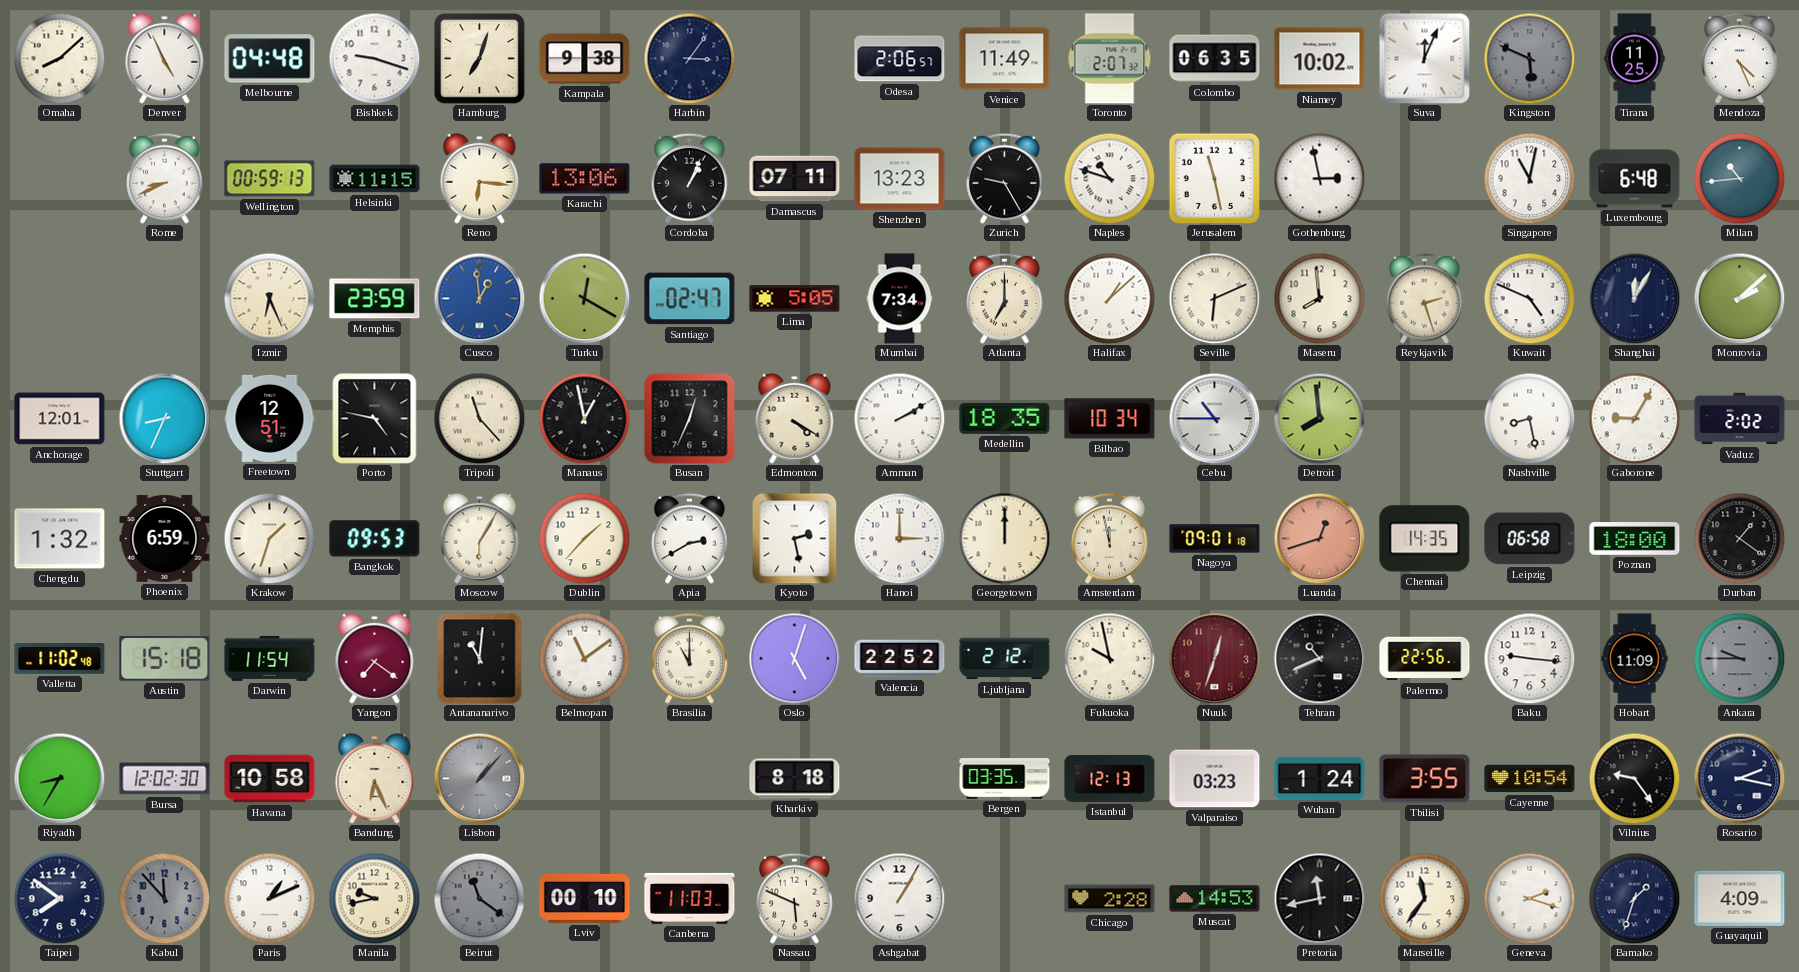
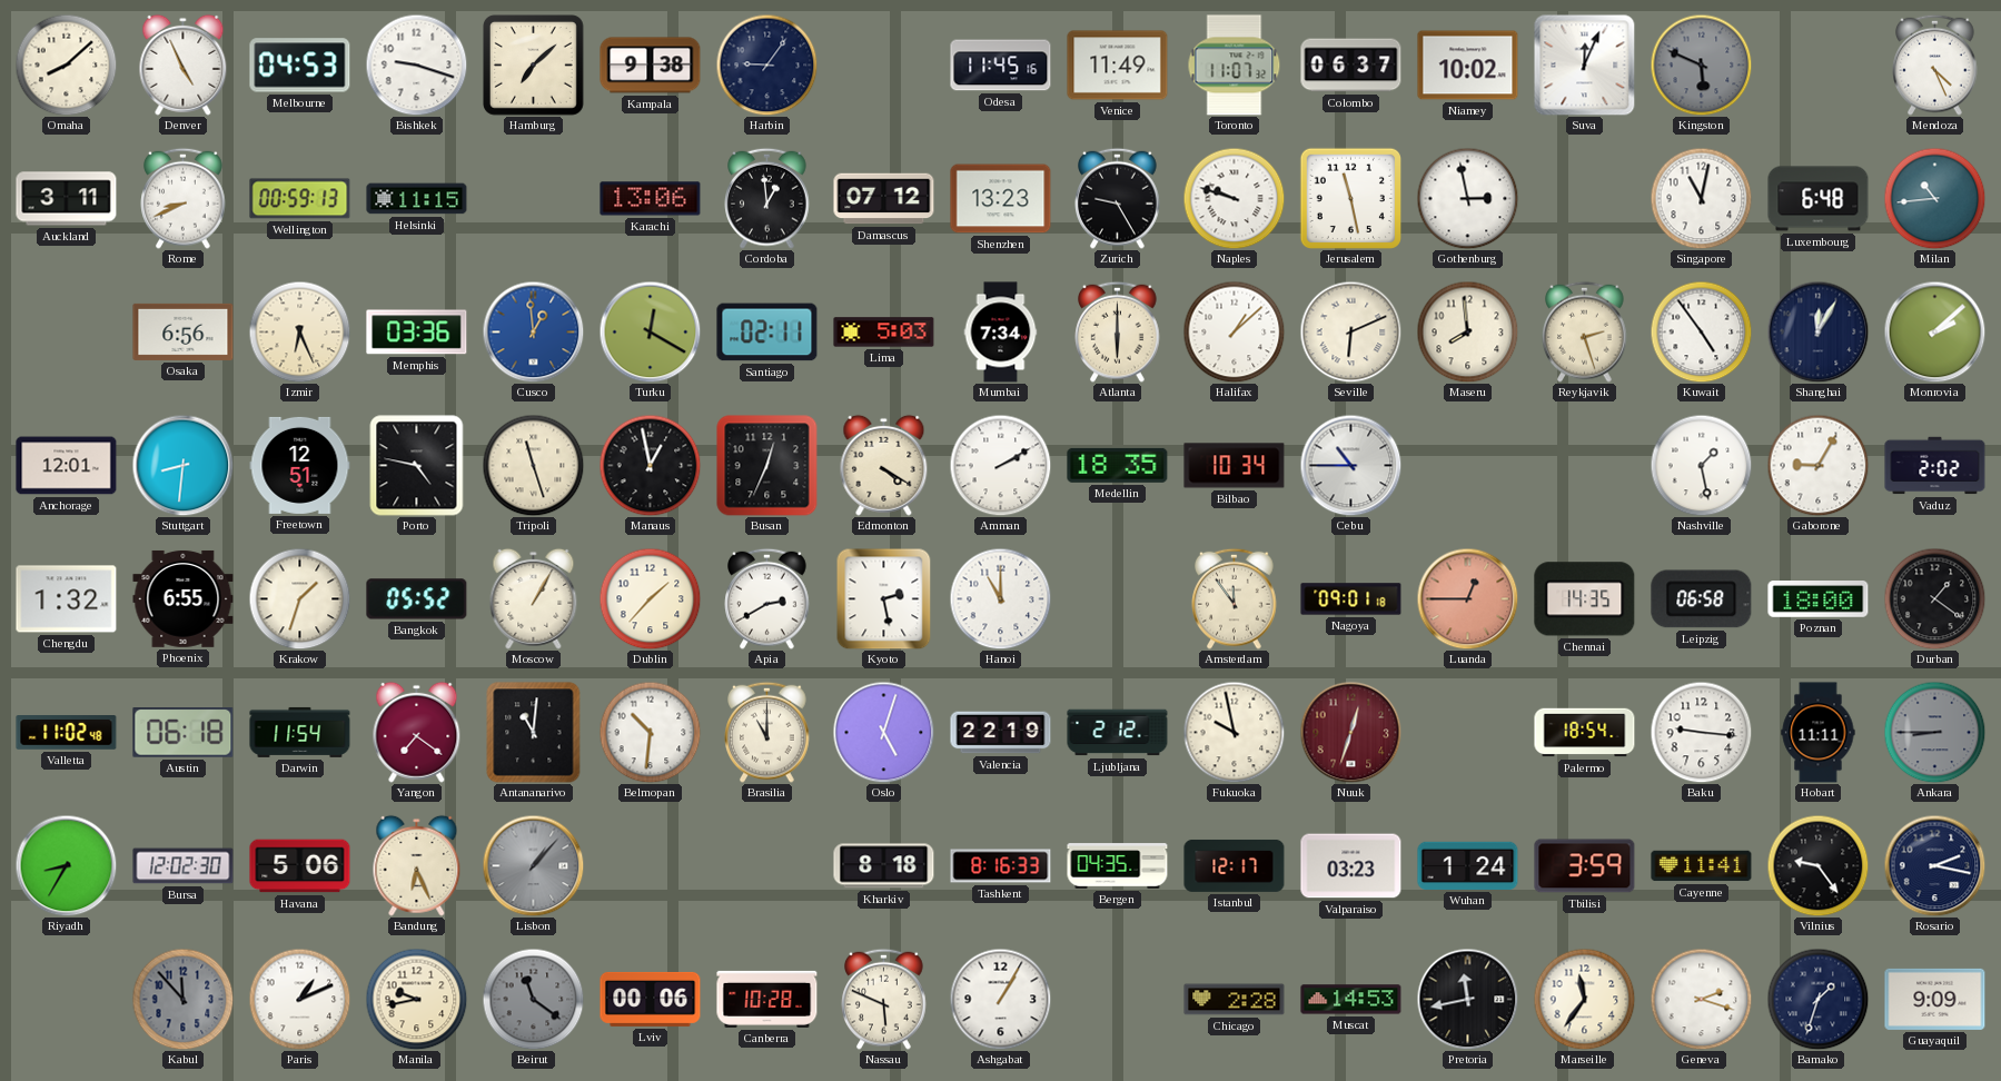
Melbourne: 04:48 -> 04:53 (300, 66)
Hamburg: 7:03 -> 7:08 (534, 66)
Harbin: 3:06 -> 9:06 (766, 65)
Odesa: 2:06 -> 11:45 (1001, 66)
Toronto: 2:07 -> 11:07 (1235, 66)
Colombo: 06:35 -> 06:37 (1351, 66)
Tirana: 11:25 -> none (1635, 59)
Auckland: none -> 3:11 (67, 199)
Reno: 6:16 -> none (480, 178)
Cordoba: 1:04 -> 12:59 (767, 198)
Damascus: 07:11 -> 07:12 (884, 199)
Naples: 10:48 -> 9:48 (1234, 198)
Osaka: none -> 6:56 (184, 331)
Memphis: 23:59 -> 03:36 (417, 333)
Santiago: 02:47 -> 02:11 (767, 333)
Lima: 5:05 -> 5:03 (884, 333)
Atlanta: 7:00 -> 6:00 (1118, 331)
Kuwait: 4:49 -> 4:54 (1701, 331)
Stuttgart: 8:34 -> 8:31 (182, 465)
Tripoli: 11:23 -> 11:27 (533, 465)
Detroit: 7:59 -> none (1319, 418)
Nashville: 8:28 -> 1:28 (1701, 465)
Phoenix: 6:59 -> 6:55 (184, 598)
Bangkok: 09:53 -> 05:52 (417, 599)
Moscow: 6:05 -> 1:05 (534, 598)
Hanoi: 3:00 -> 11:00 (1000, 598)
Georgetown: 12:00 -> none (1004, 538)
Amsterdam: 11:58 -> 11:54 (1235, 598)
Luanda: 12:42 -> 12:45 (1467, 598)
Austin: 15:18 -> 06:18 (184, 733)
Belmopan: 11:09 -> 10:31 (650, 732)
Valencia: 22:52 -> 22:19 (1001, 733)
Tehran: 10:41 -> none (1319, 658)
Palermo: 22:56 -> 18:54 (1585, 733)
Hobart: 11:09 -> 11:11 (1819, 733)
Ankara: 9:45 -> 8:45 (1934, 732)
Havana: 10:58 -> 5:06 (300, 866)
Tashkent: none -> 8:16 (1001, 866)
Bergen: 03:35 -> 04:35 (1118, 866)
Istanbul: 12:13 -> 12:17 (1235, 866)
Tbilisi: 3:55 -> 3:59 (1585, 866)
Cayenne: 10:54 -> 11:41 (1702, 866)
Taipei: 7:51 -> none (59, 898)
Lviv: 00:10 -> 00:06 (651, 999)
Canberra: 11:03 -> 10:28 (767, 999)
Guayaquil: 4:09 -> 9:09 (1935, 999)
